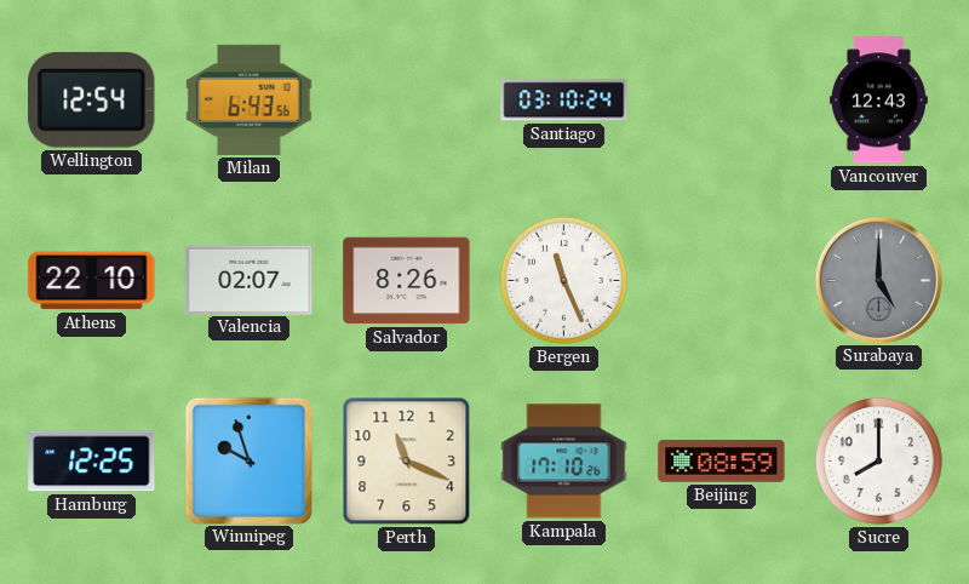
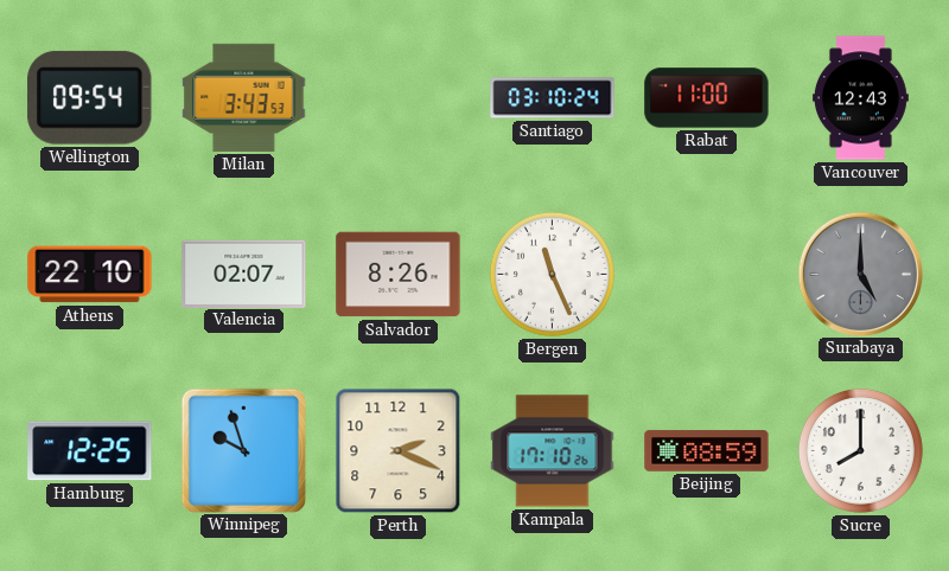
Wellington: 12:54 -> 09:54 (90, 97)
Milan: 6:43 -> 3:43 (244, 97)
Rabat: none -> 11:00 (707, 98)
Perth: 11:19 -> 2:19 (399, 451)
